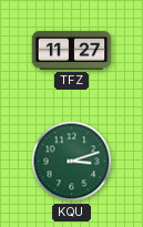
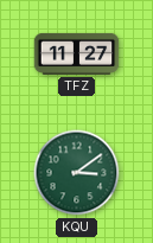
KQU: 3:12 -> 3:09 (77, 173)
